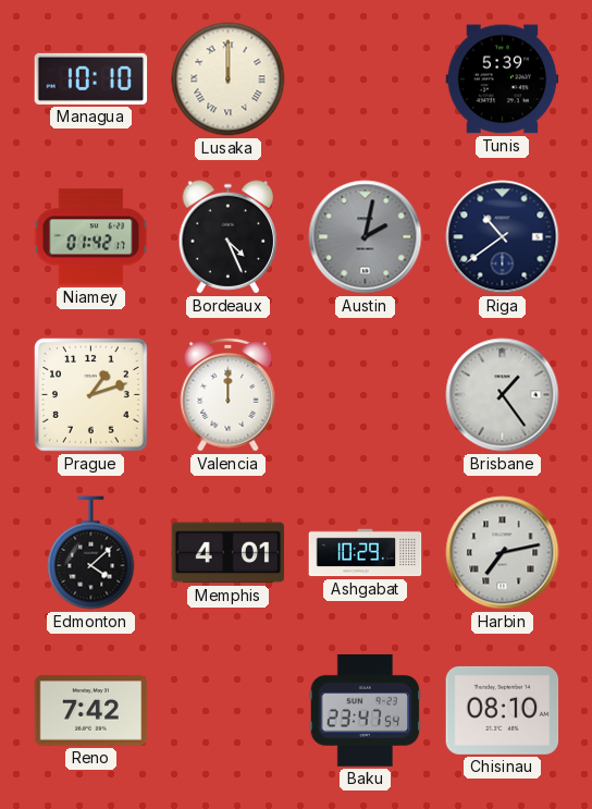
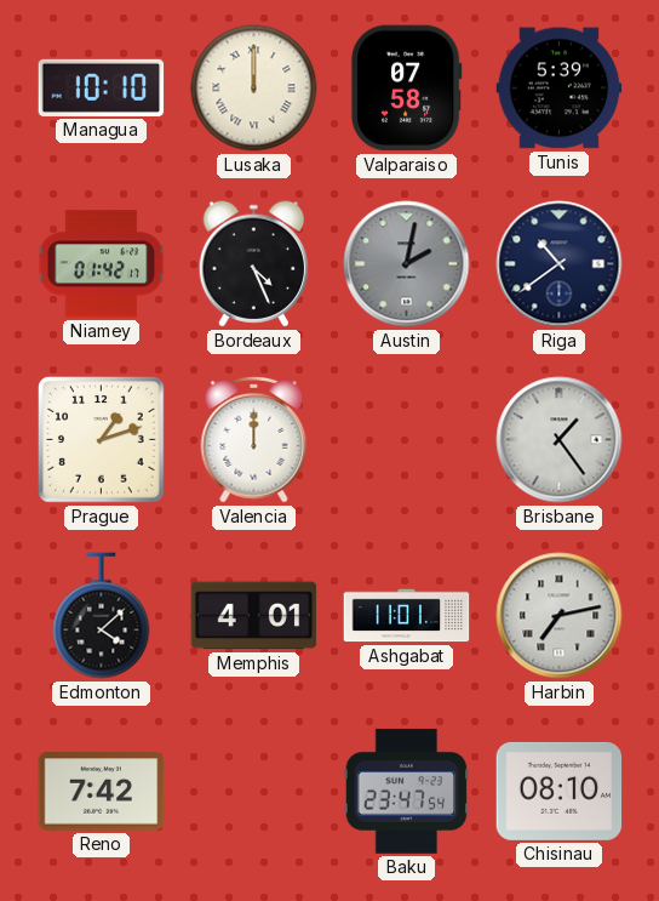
Valparaiso: none -> 07:58 (406, 89)
Ashgabat: 10:29 -> 11:01 (407, 616)
